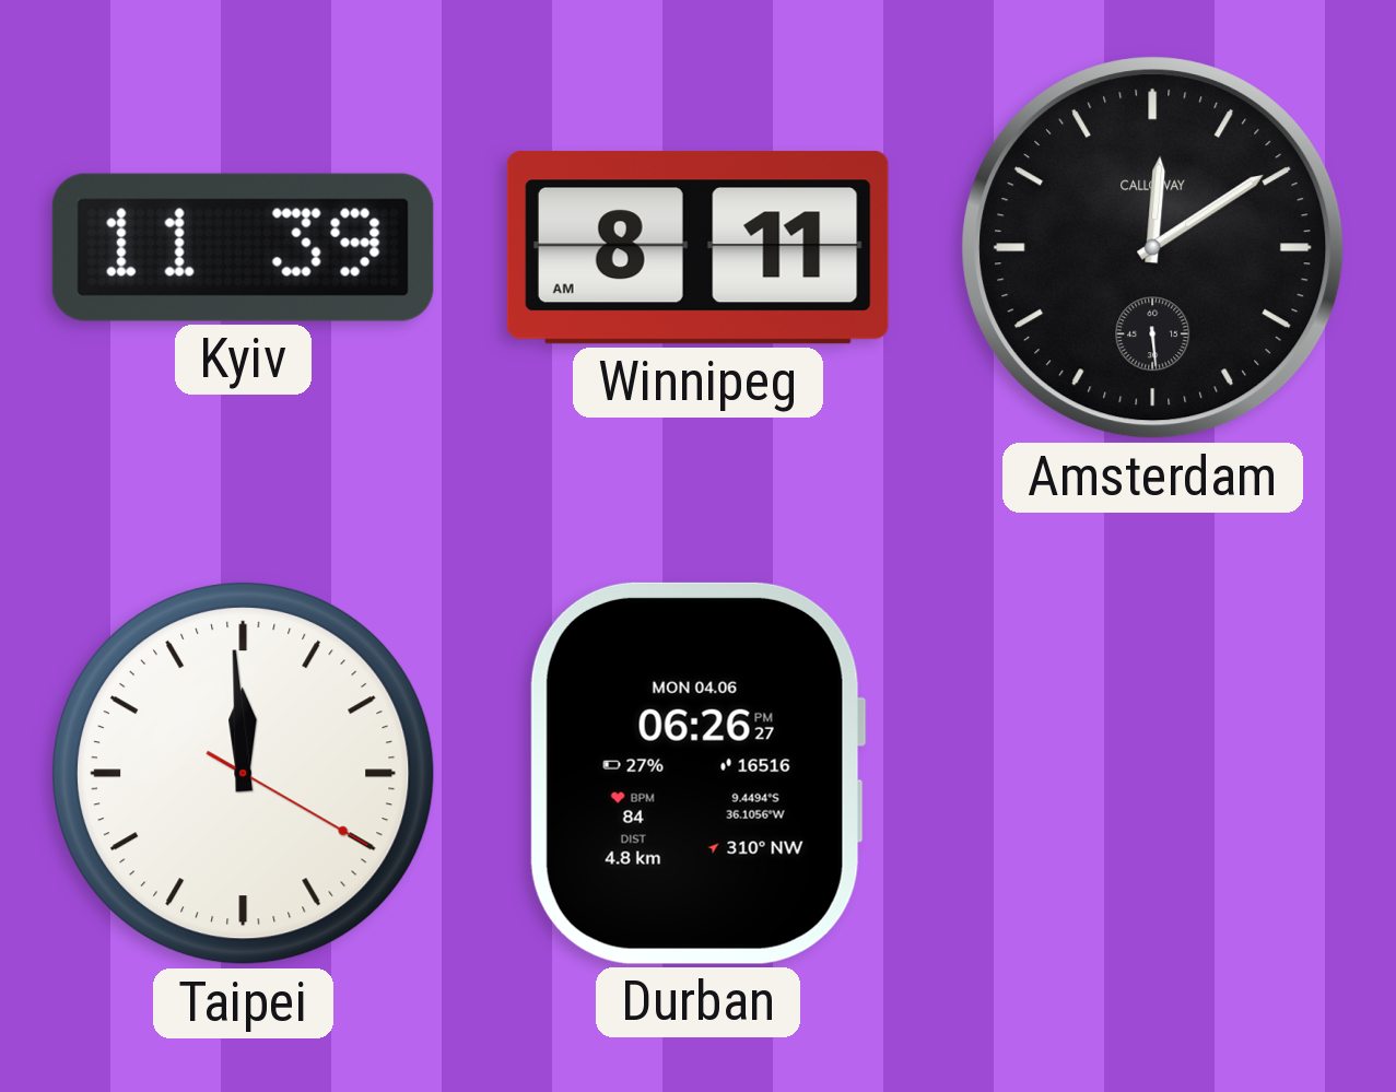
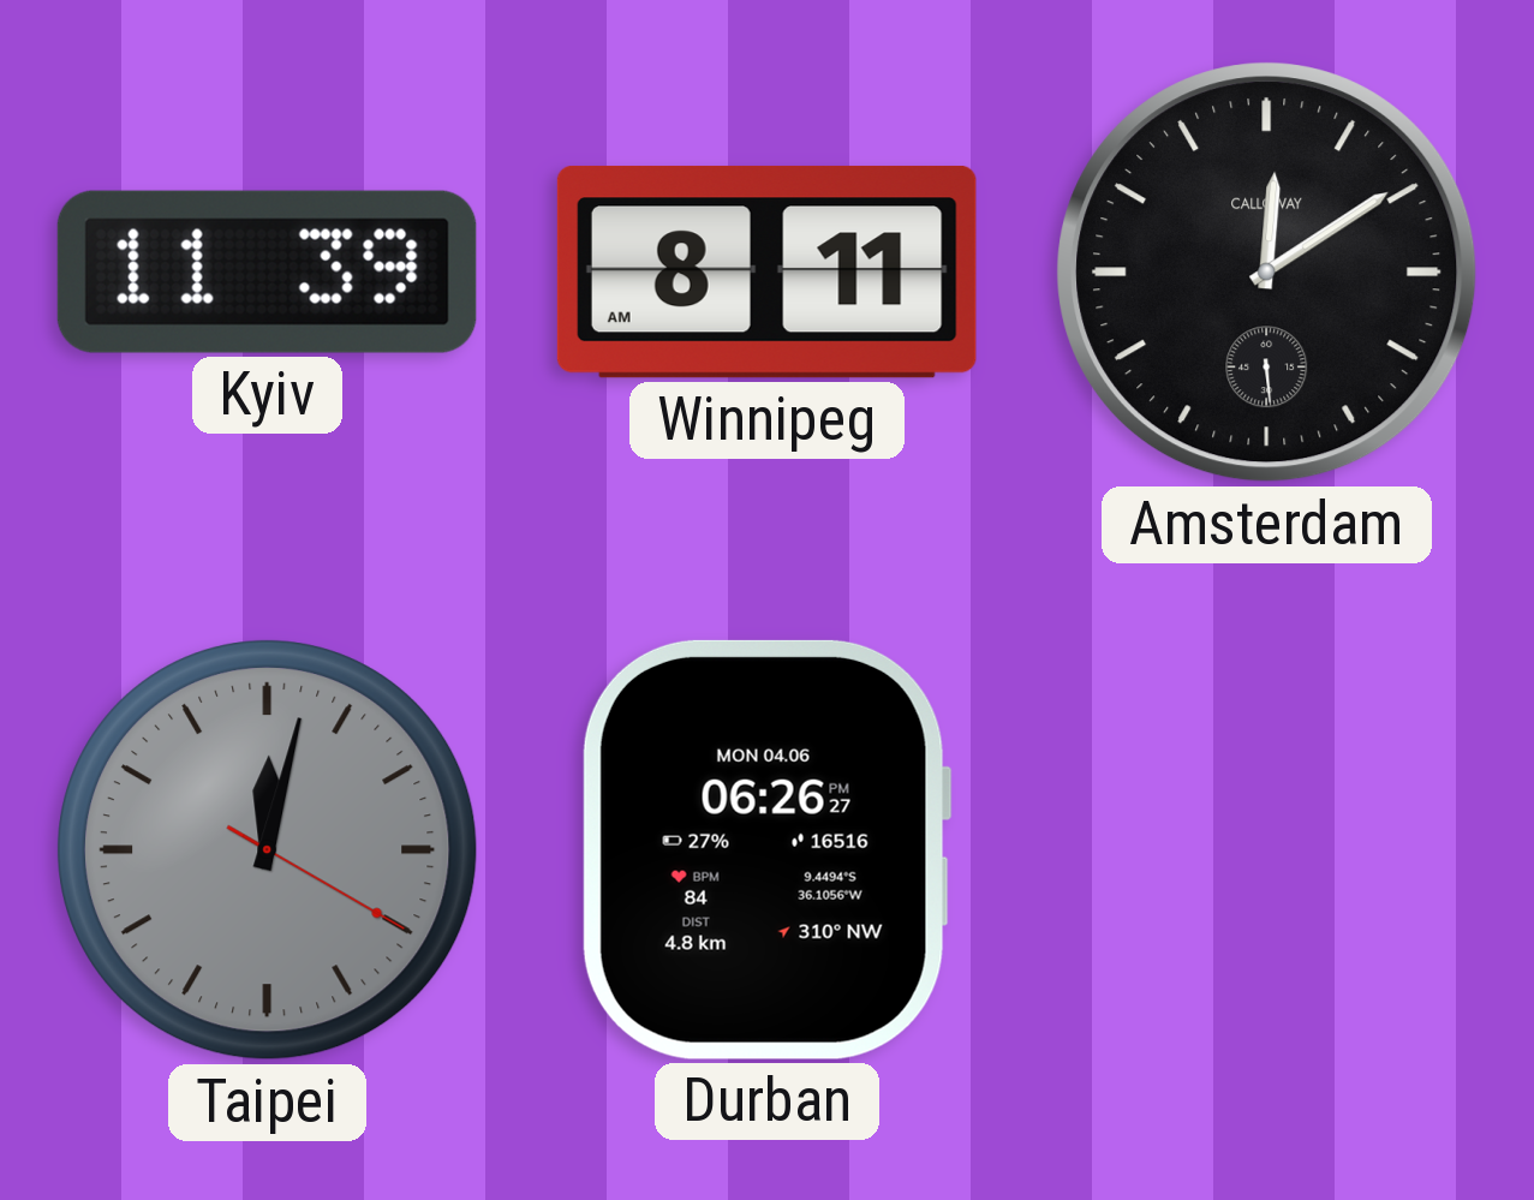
Taipei: 11:59 -> 12:02 (268, 850)
Taipei dial: white -> grey (268, 850)
